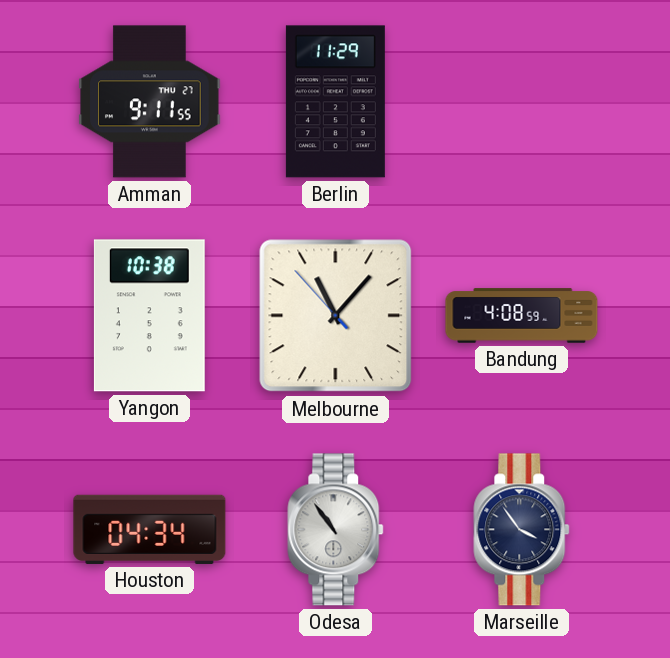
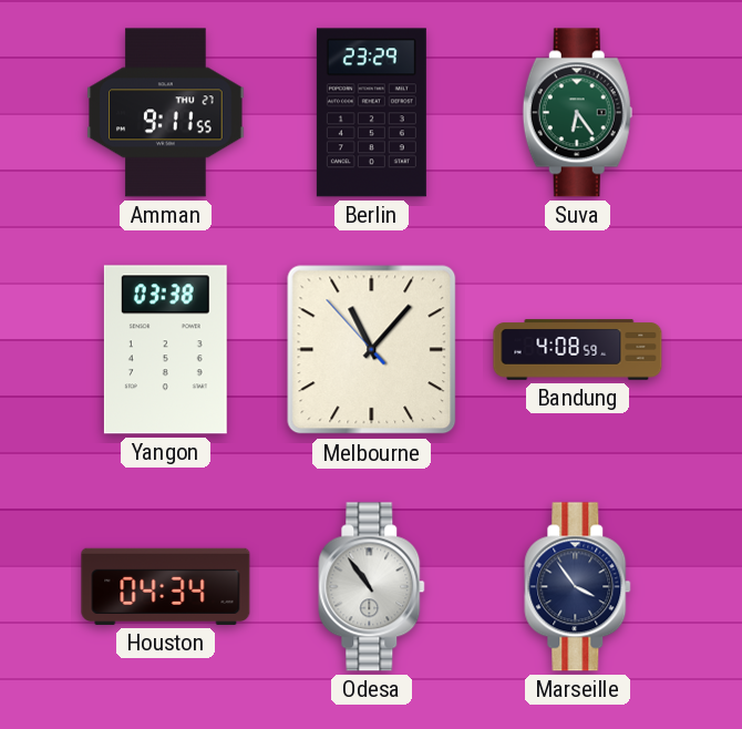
Berlin: 11:29 -> 23:29 (371, 113)
Suva: none -> 6:24 (577, 113)
Yangon: 10:38 -> 03:38 (165, 350)
